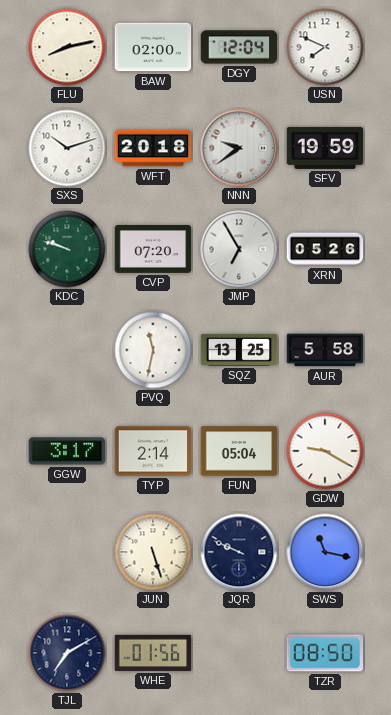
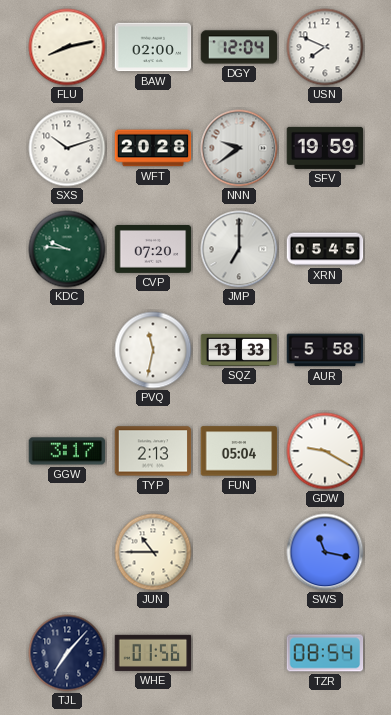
WFT: 20:18 -> 20:28 (153, 148)
KDC: 9:48 -> 9:46 (67, 249)
JMP: 6:55 -> 7:00 (239, 249)
XRN: 05:26 -> 05:45 (325, 249)
SQZ: 13:25 -> 13:33 (239, 350)
TYP: 2:14 -> 2:13 (153, 451)
JUN: 5:27 -> 10:45 (153, 552)
JQR: 9:49 -> none (239, 552)
TJL: 7:10 -> 7:07 (67, 653)
TZR: 08:50 -> 08:54 (325, 653)
